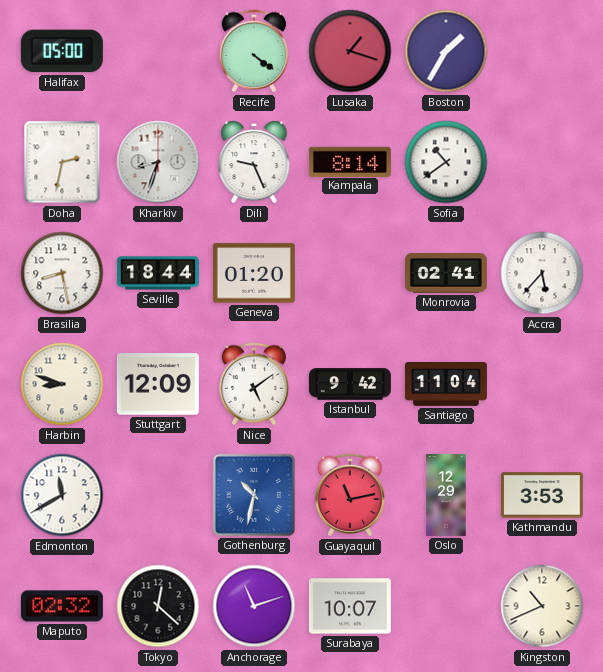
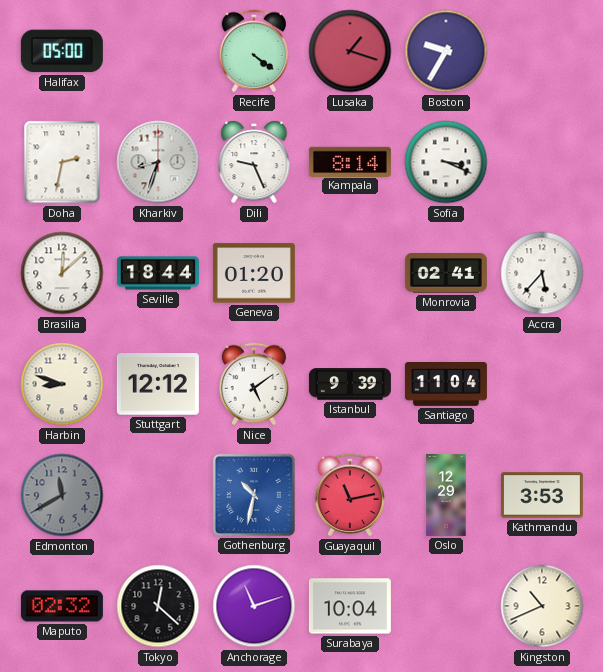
Boston: 1:35 -> 9:35 (446, 51)
Sofia: 10:39 -> 3:19 (446, 162)
Brasilia: 8:28 -> 12:08 (62, 273)
Stuttgart: 12:09 -> 12:12 (158, 384)
Istanbul: 9:42 -> 9:39 (350, 384)
Edmonton dial: white -> grey (62, 495)
Surabaya: 10:07 -> 10:04 (350, 606)
